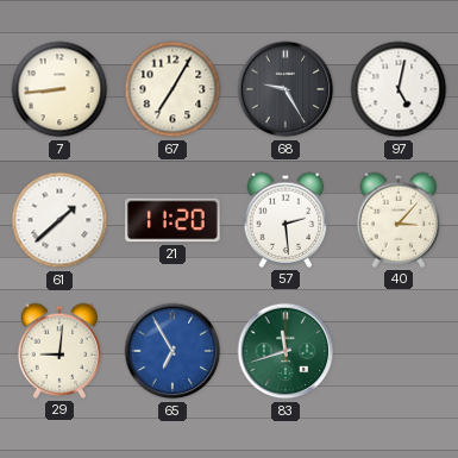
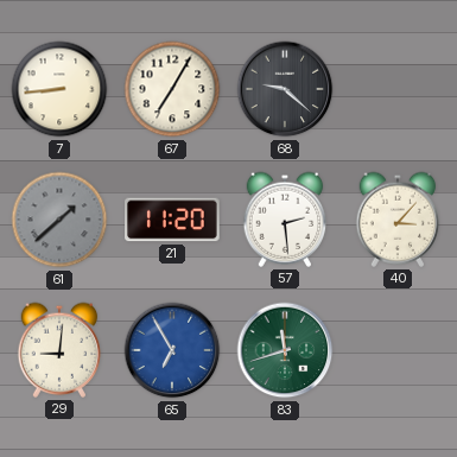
68: 9:25 -> 9:22 (285, 89)
97: 5:02 -> none (399, 89)
61 dial: white -> grey (59, 220)
